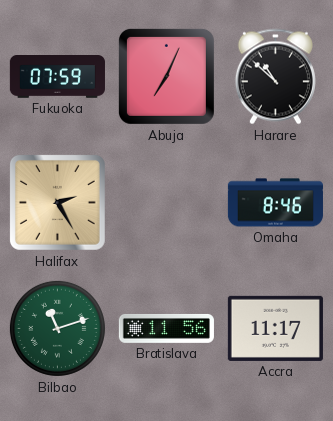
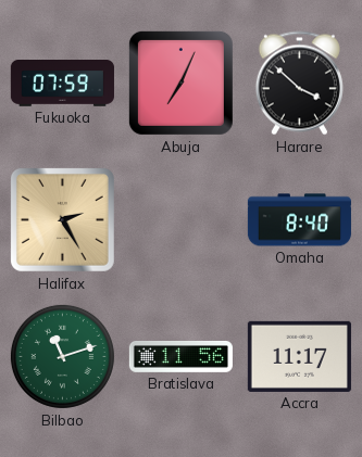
Harare: 10:52 -> 3:52 (299, 84)
Omaha: 8:46 -> 8:40 (299, 220)
